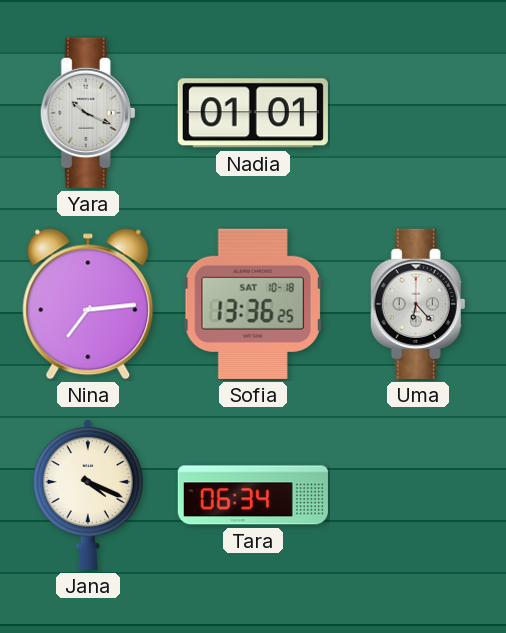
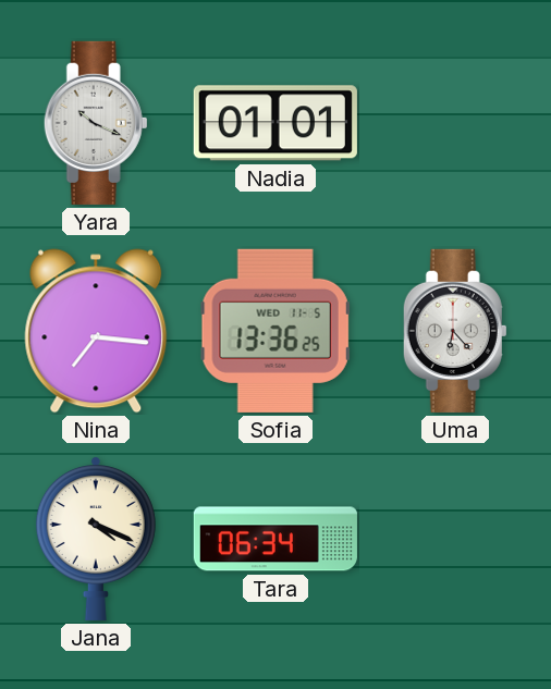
Nina: 7:14 -> 7:16 (96, 331)
Sofia date: SAT 10-18 -> WED 11-5 (275, 331)
